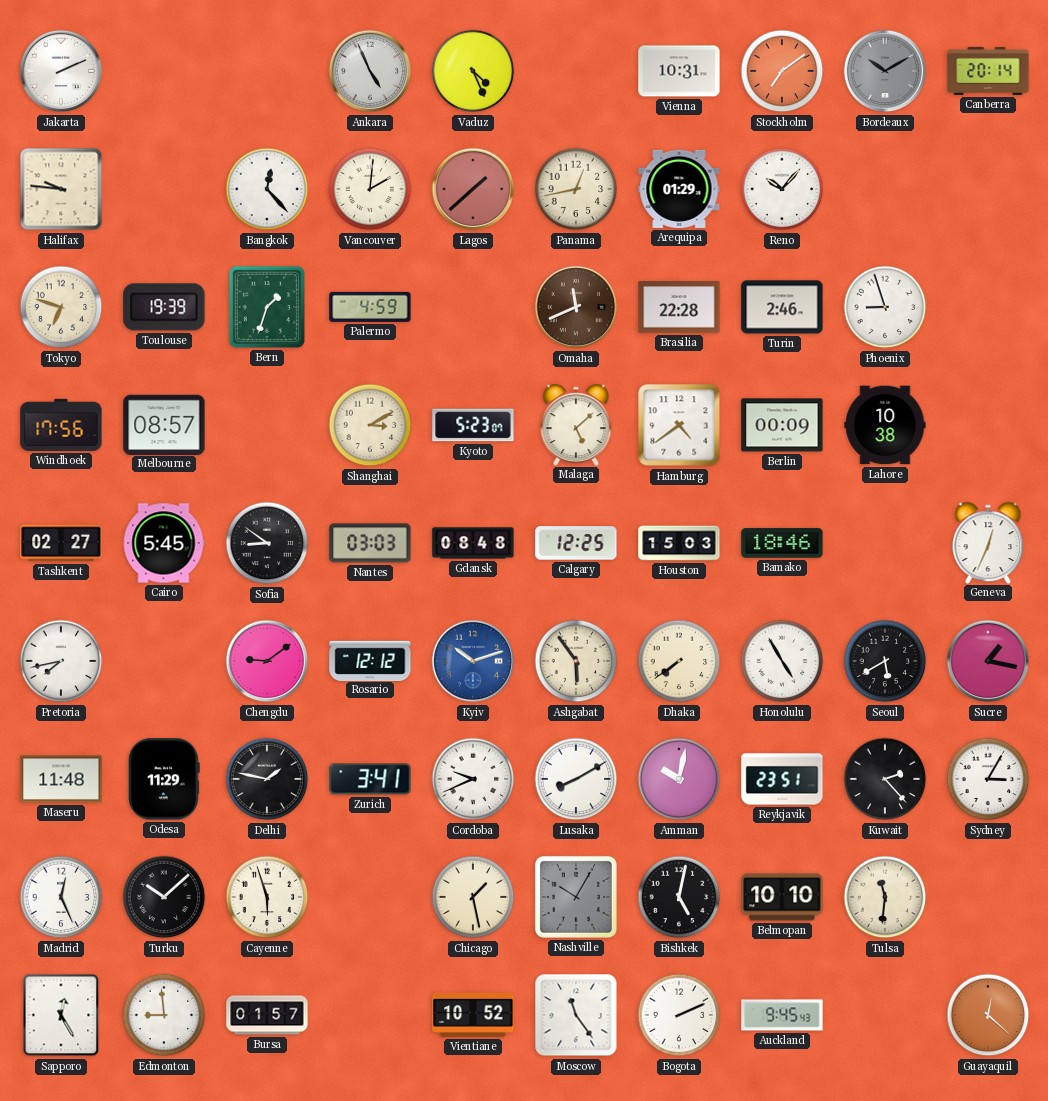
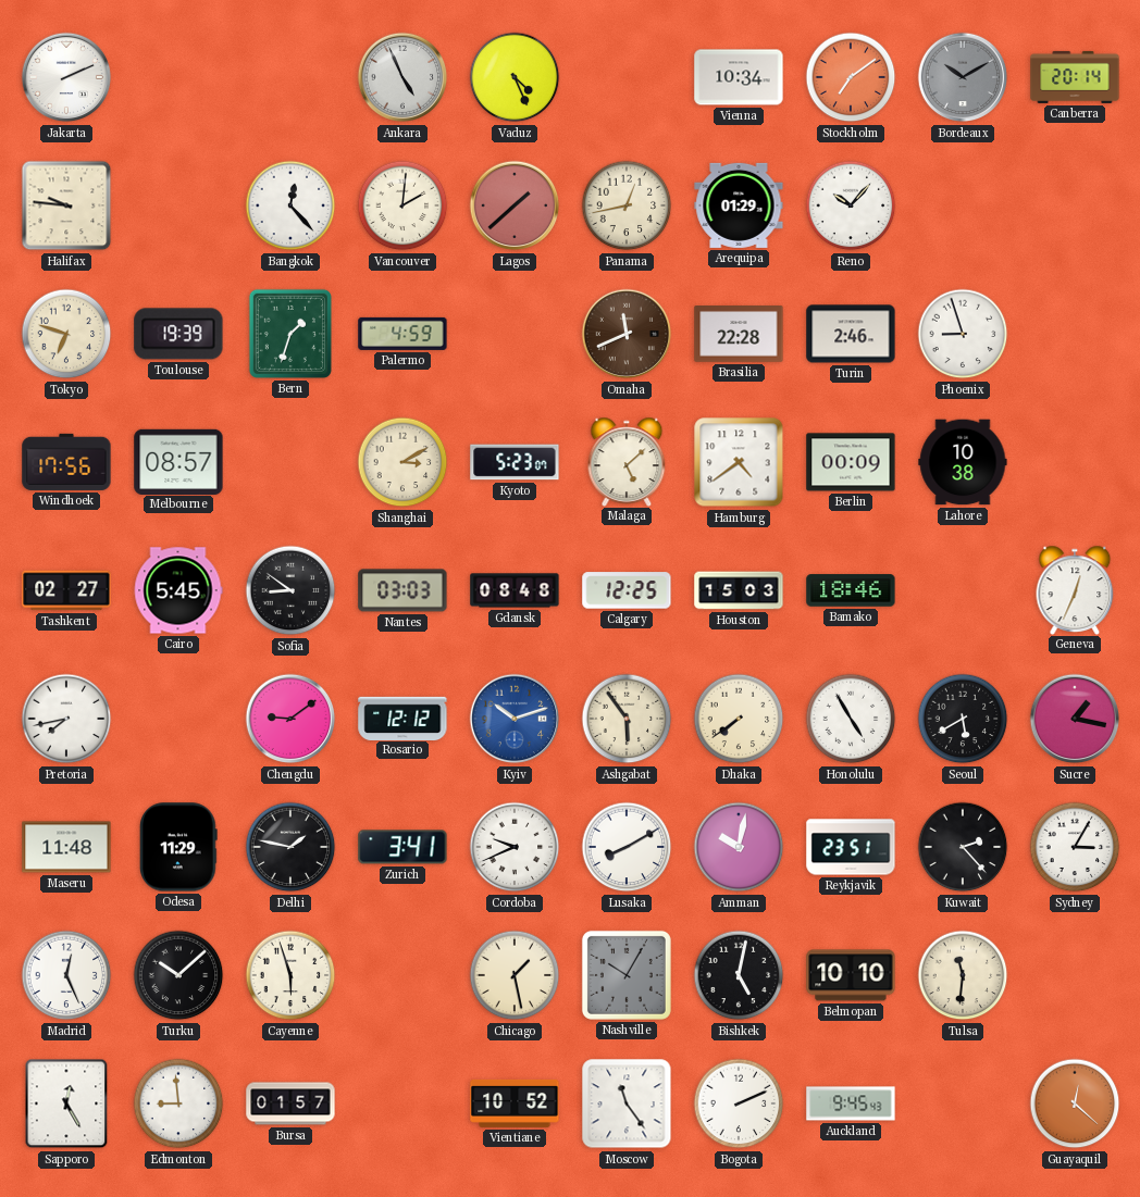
Vienna: 10:31 -> 10:34 (739, 77)
